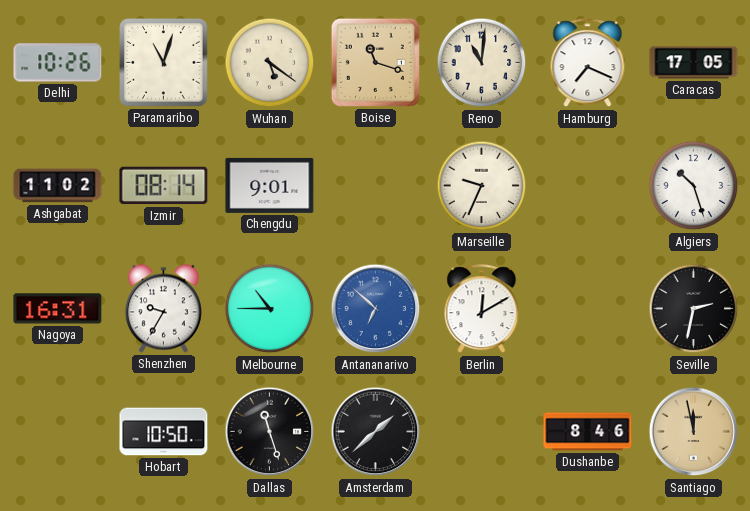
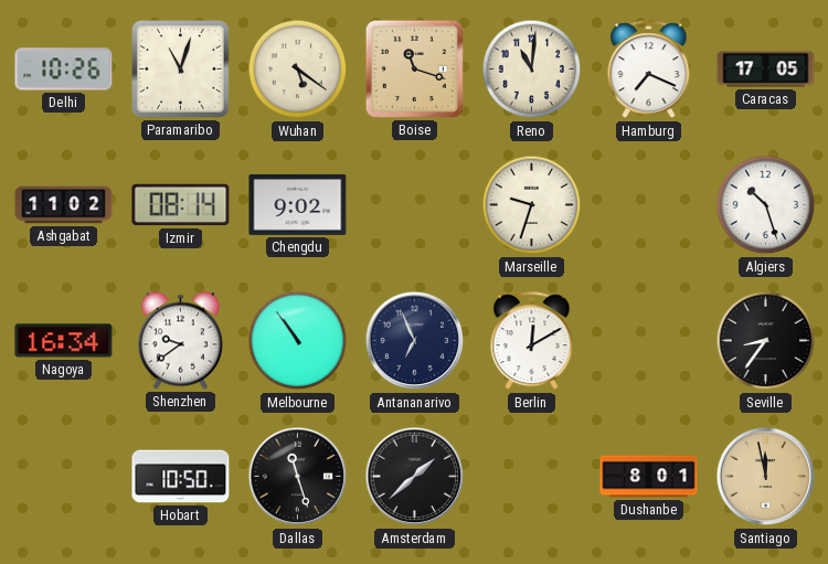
Chengdu: 9:01 -> 9:02 (298, 204)
Marseille: 9:34 -> 9:33 (532, 205)
Nagoya: 16:31 -> 16:34 (64, 341)
Shenzhen: 9:35 -> 9:39 (180, 341)
Melbourne: 10:45 -> 10:54 (298, 341)
Antananarivo: 6:52 -> 6:56 (415, 341)
Antananarivo dial: blue -> navy (415, 341)
Seville: 2:32 -> 8:36 (766, 341)
Dushanbe: 8:46 -> 8:01 (649, 477)
